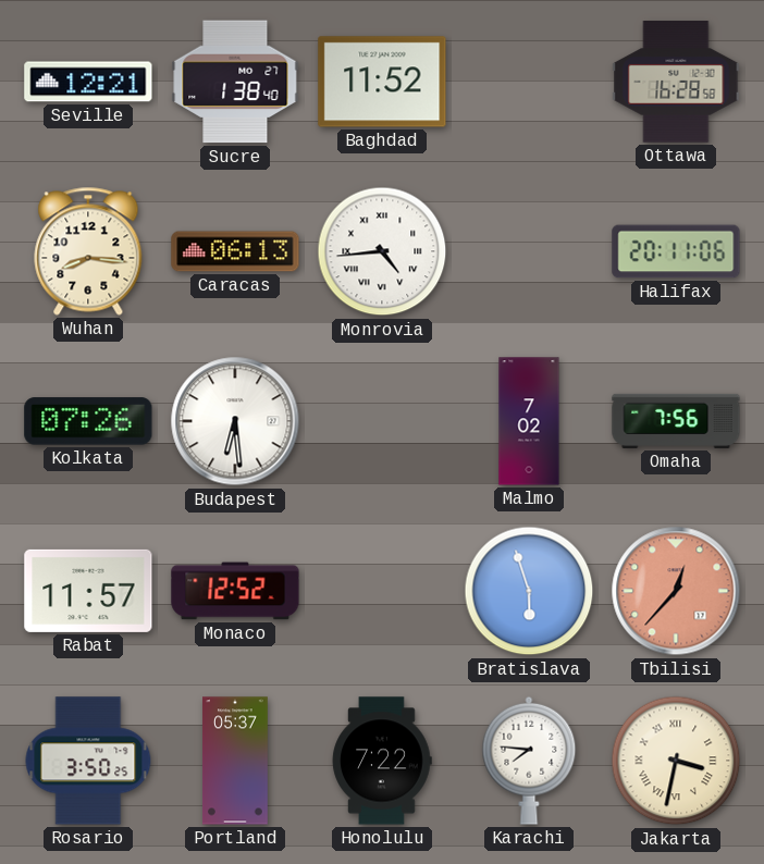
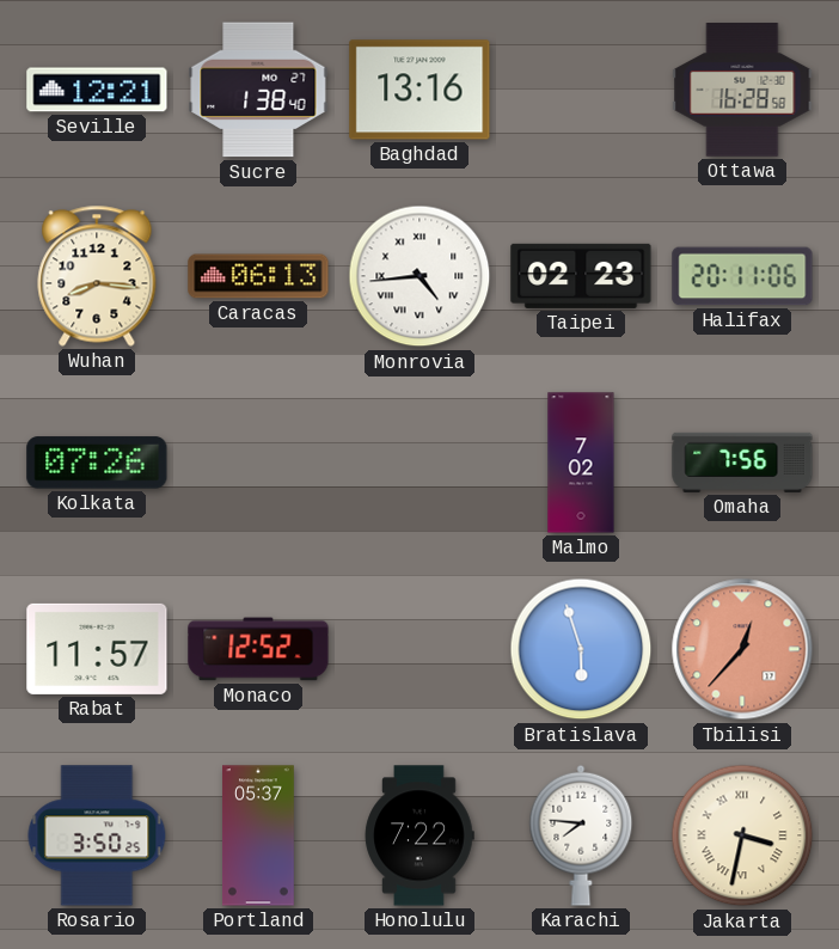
Baghdad: 11:52 -> 13:16 (419, 90)
Taipei: none -> 02:23 (581, 276)
Budapest: 6:29 -> none (235, 421)
